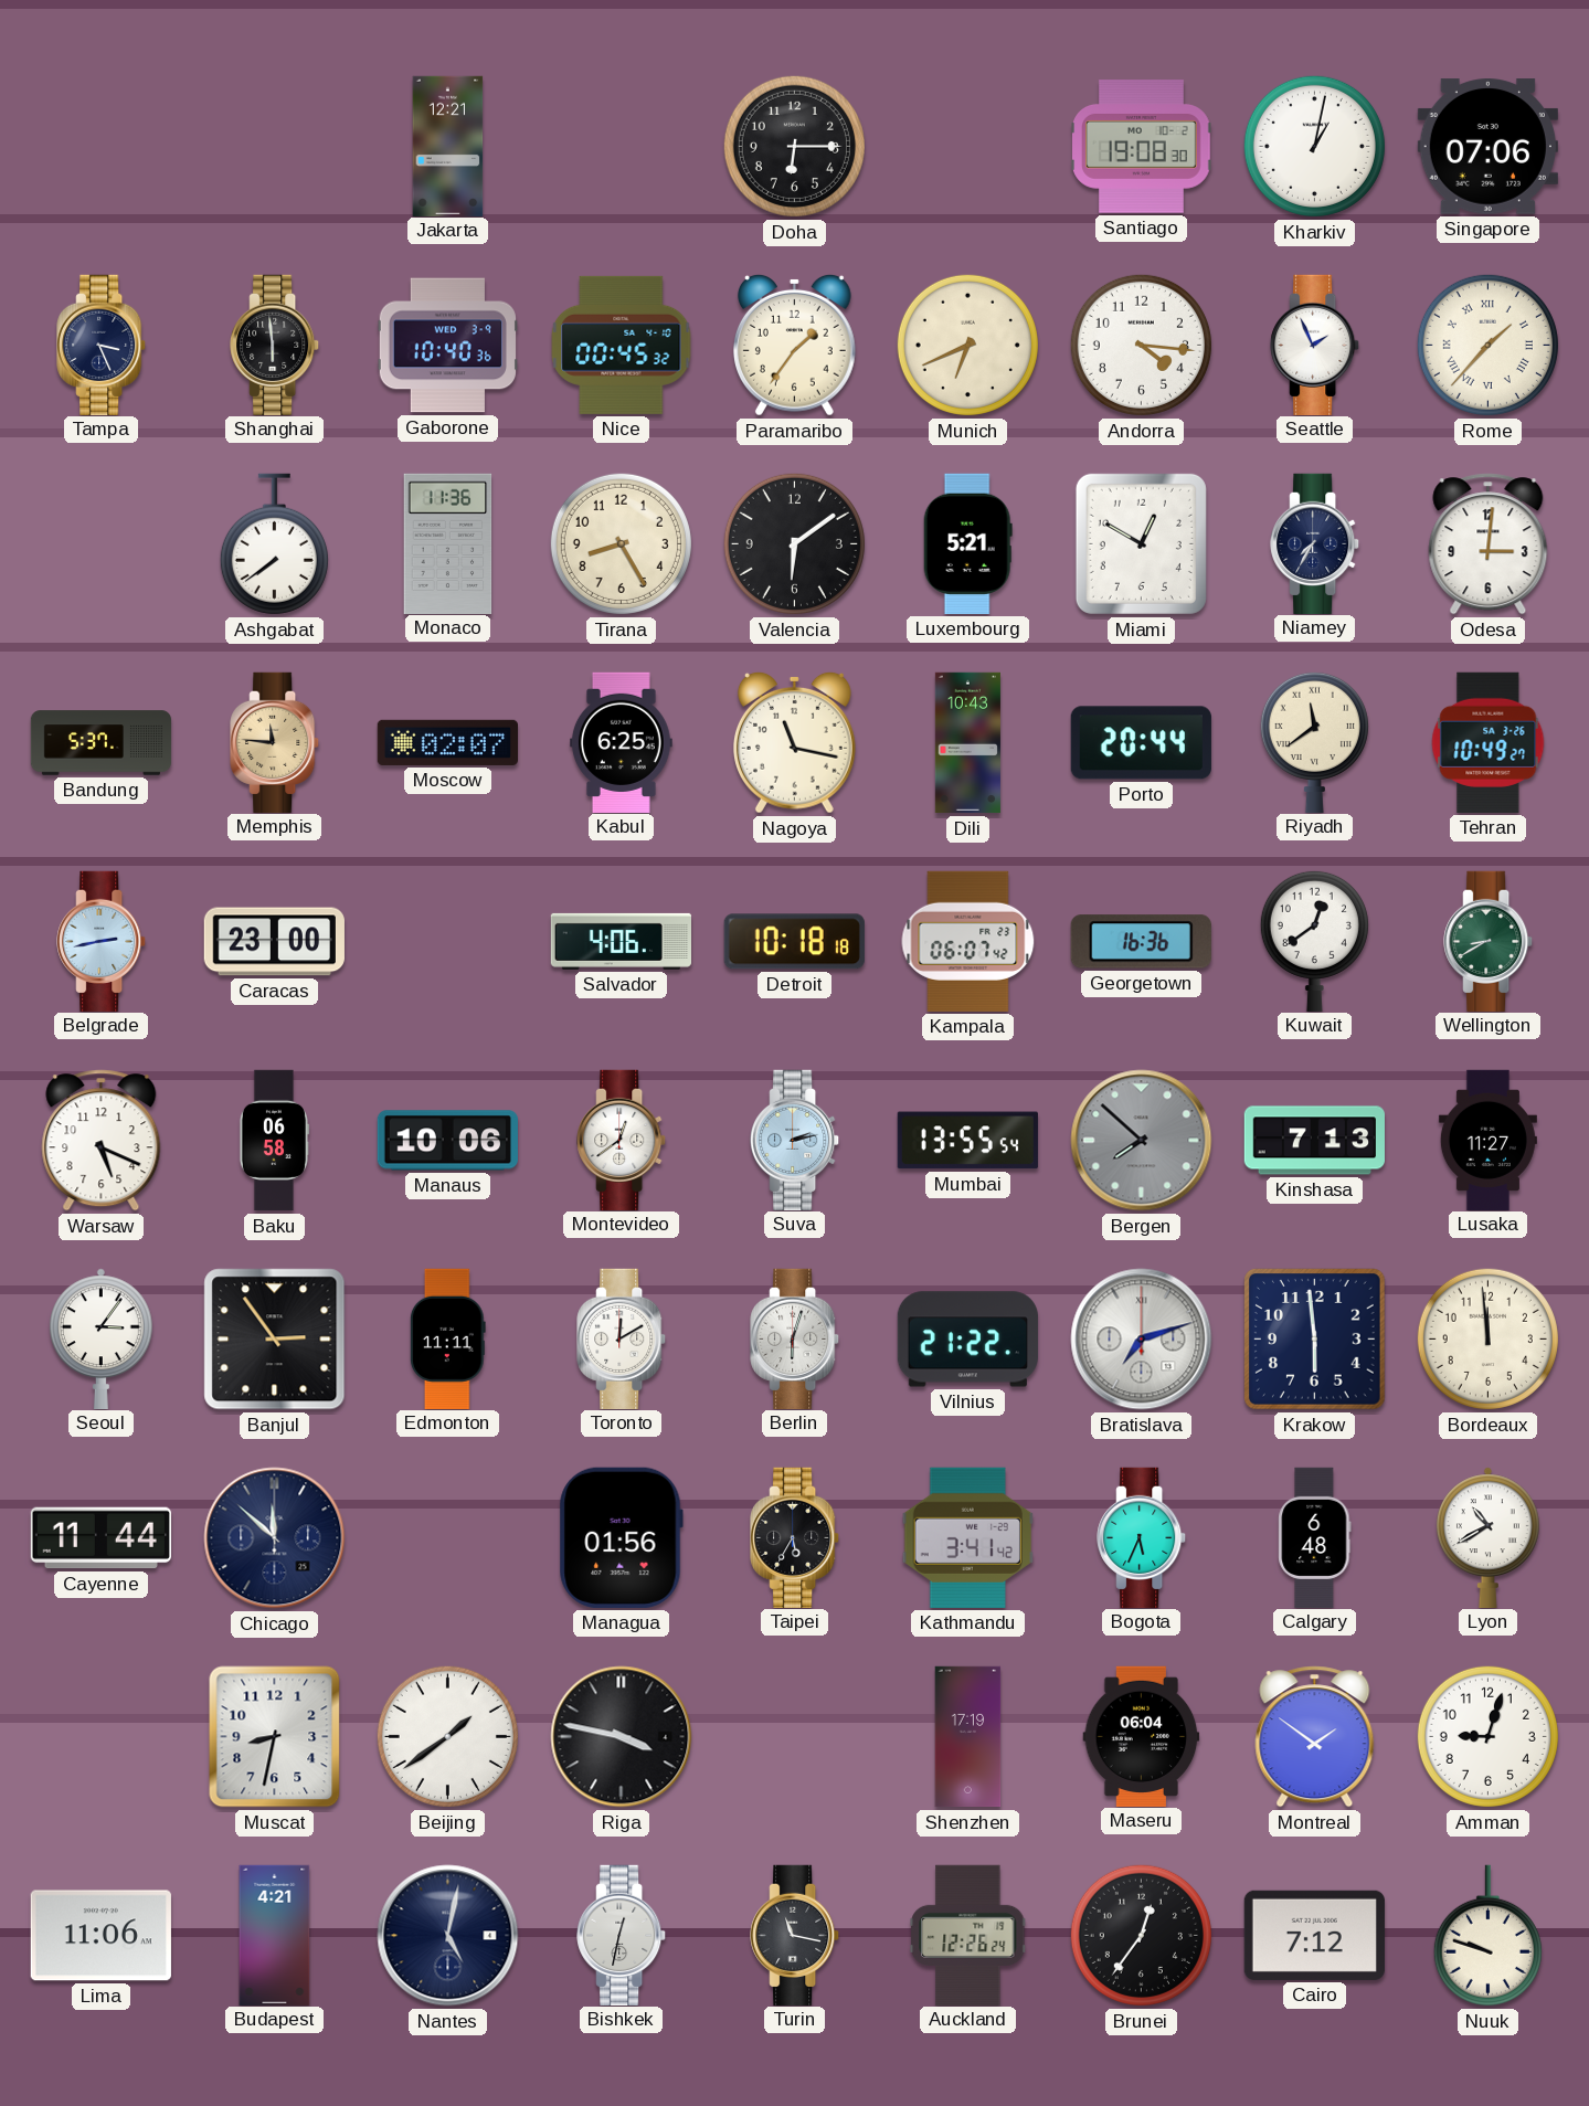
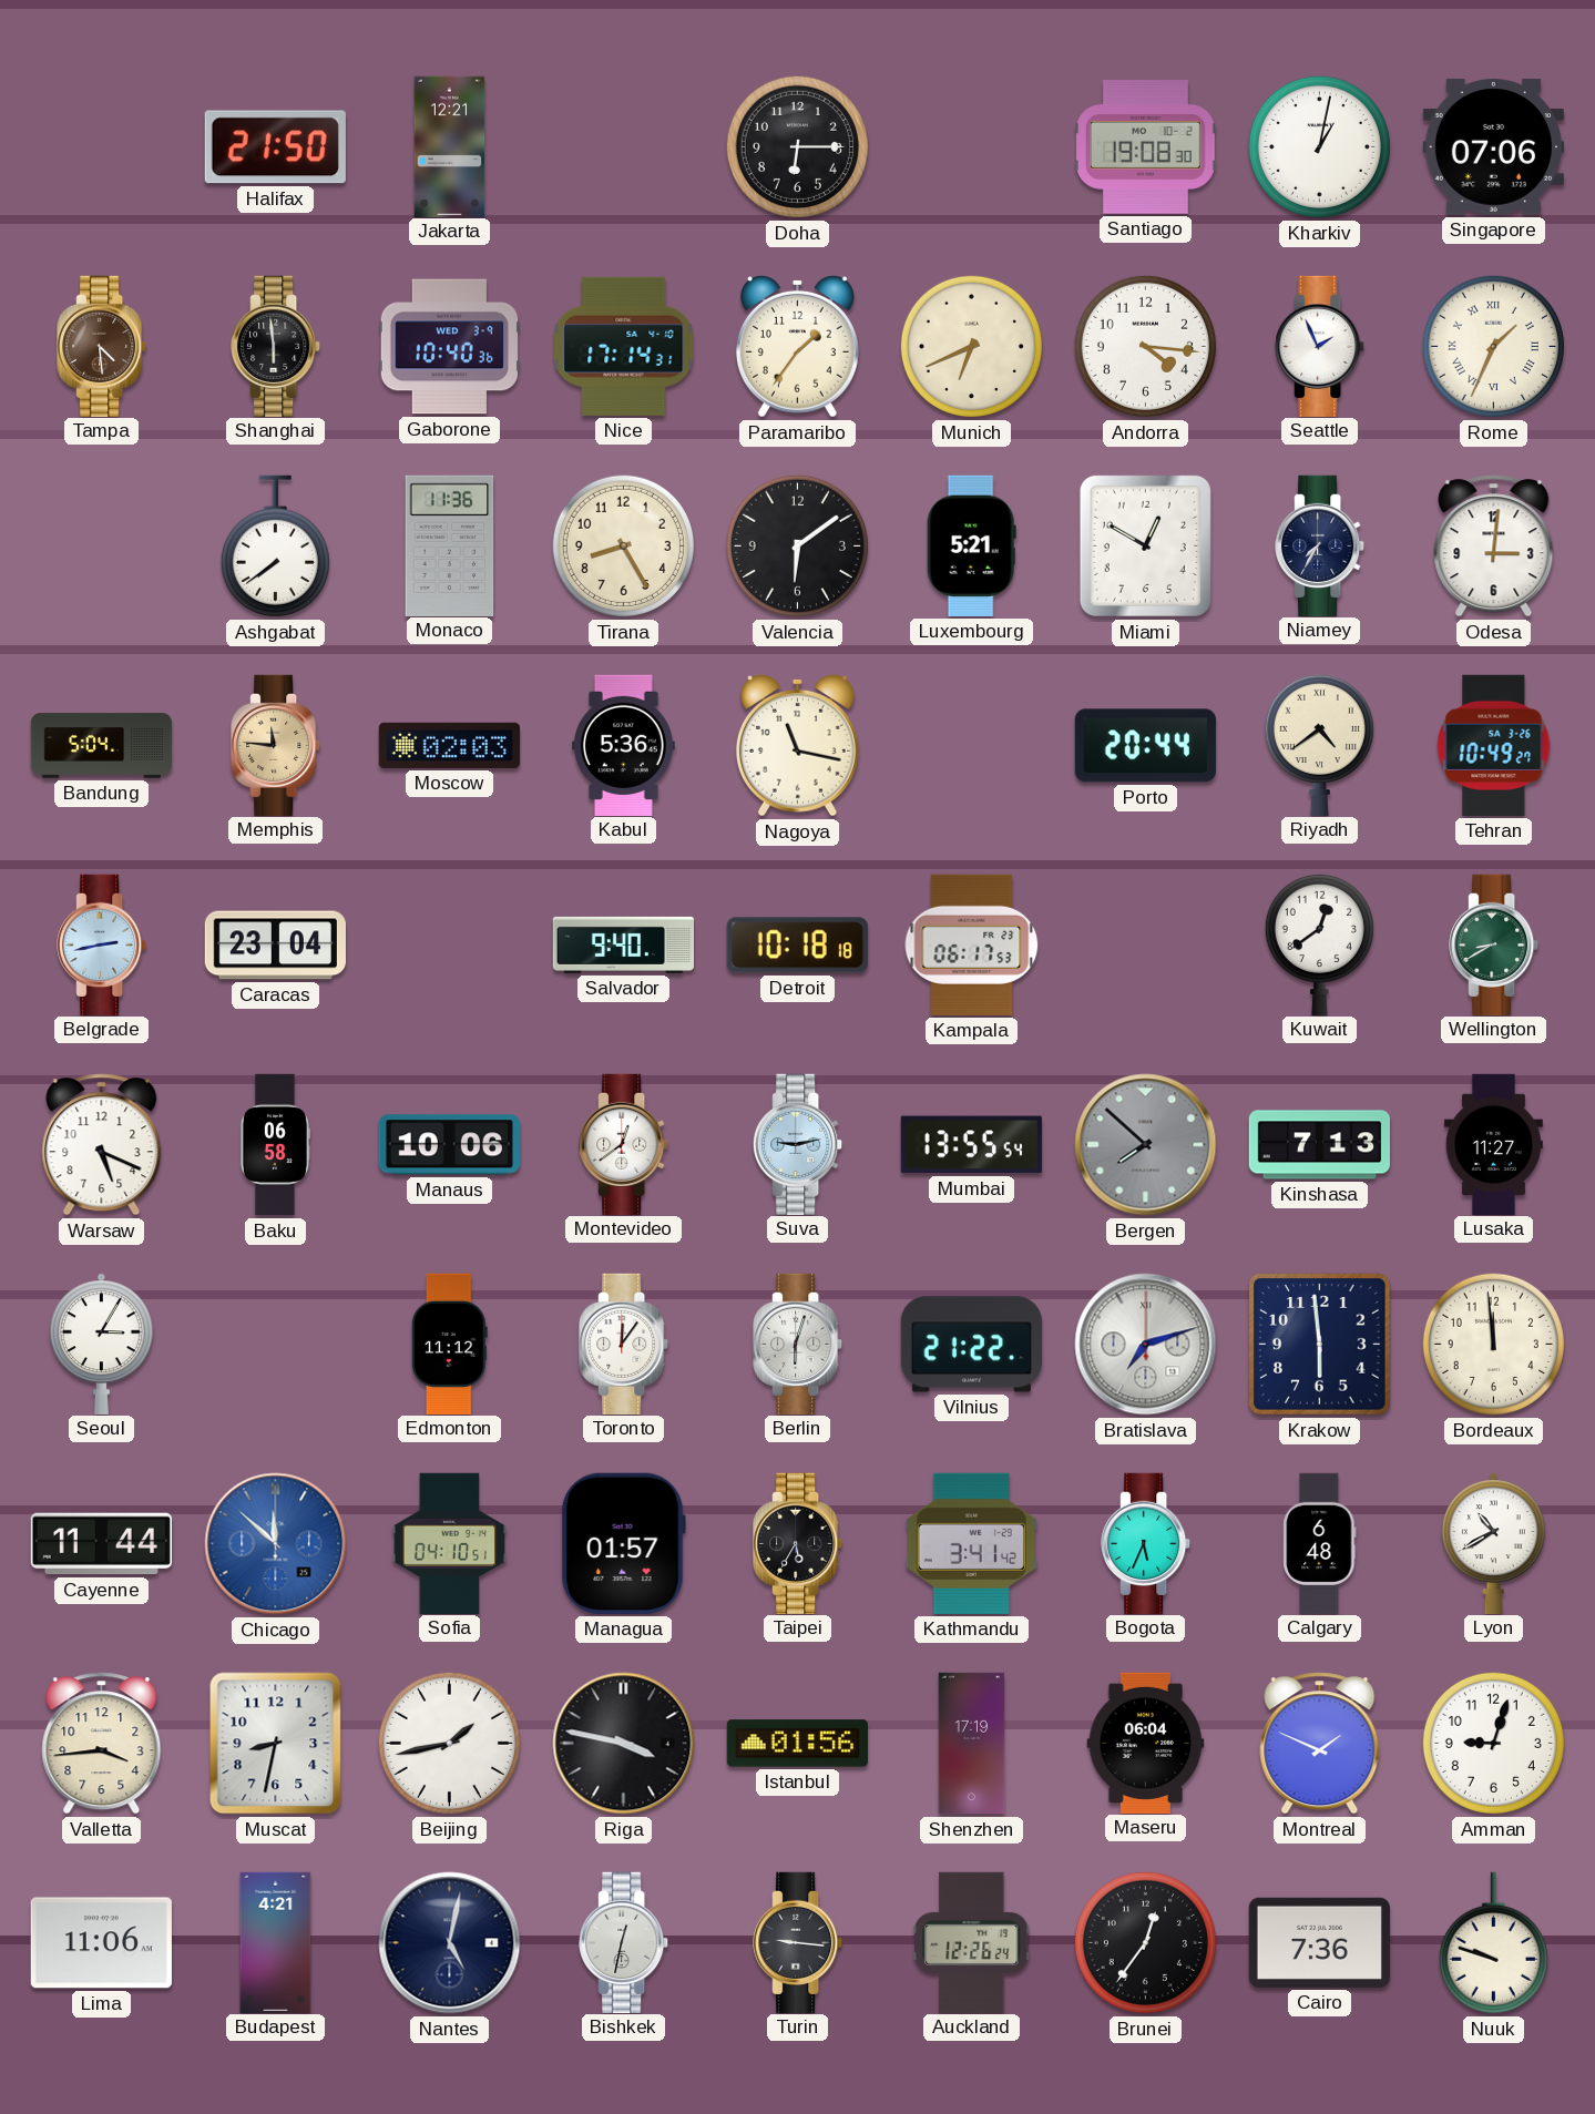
Halifax: none -> 21:50 (275, 147)
Tampa: 3:26 -> 4:29 (102, 346)
Tampa dial: navy -> brown (102, 346)
Nice: 00:45 -> 17:14 (624, 346)
Rome: 1:37 -> 1:34 (1493, 346)
Bandung: 5:37 -> 5:04 (102, 746)
Moscow: 02:07 -> 02:03 (449, 745)
Kabul: 6:25 -> 5:36 (623, 745)
Dili: 10:43 -> none (967, 743)
Riyadh: 11:39 -> 4:39 (1319, 744)
Caracas: 23:00 -> 23:04 (275, 946)
Salvador: 4:06 -> 9:40 (623, 944)
Kampala: 06:07 -> 06:17 (972, 944)
Georgetown: 16:36 -> none (1141, 942)
Suva: 2:13 -> 9:13 (798, 1144)
Seoul: 3:06 -> 3:05 (101, 1344)
Banjul: 2:54 -> none (275, 1340)
Edmonton: 11:11 -> 11:12 (449, 1344)
Toronto: 12:10 -> 12:06 (624, 1344)
Chicago dial: navy -> blue (276, 1544)
Sofia: none -> 04:10 (450, 1543)
Managua: 01:56 -> 01:57 (623, 1543)
Valletta: none -> 3:44 (102, 1744)
Beijing: 1:39 -> 1:43 (449, 1743)
Istanbul: none -> 01:56 (797, 1744)
Montreal: 1:51 -> 1:49 (1320, 1744)
Turin: 11:17 -> 9:16 (798, 1942)
Cairo: 7:12 -> 7:36 (1319, 1942)
